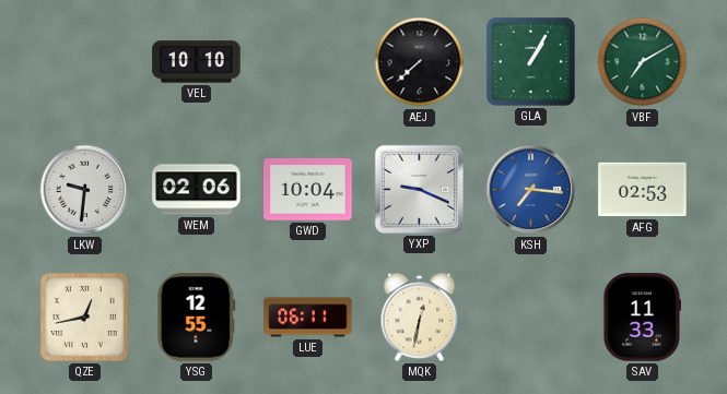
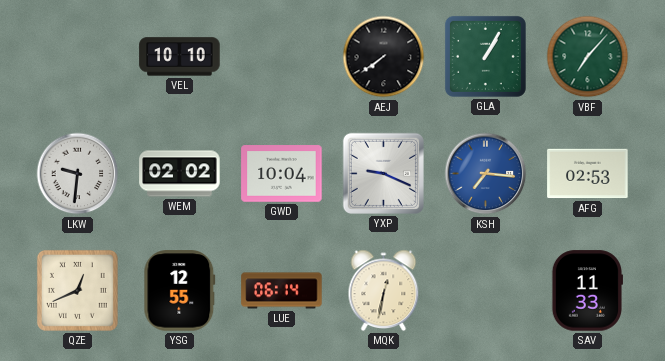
AEJ: 7:38 -> 7:39 (384, 57)
VBF: 7:10 -> 7:07 (588, 57)
WEM: 02:06 -> 02:02 (180, 174)
QZE: 12:43 -> 12:41 (77, 290)
LUE: 06:11 -> 06:14 (282, 291)
